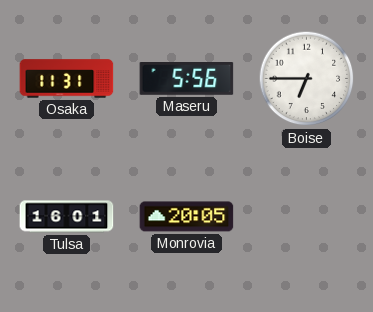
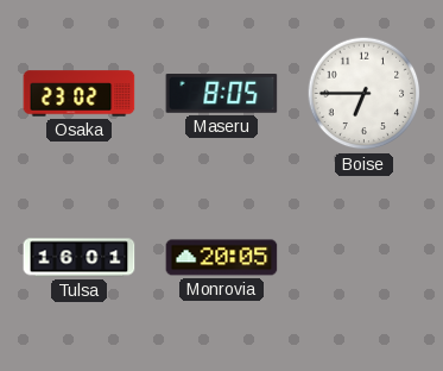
Osaka: 11:31 -> 23:02 (80, 94)
Maseru: 5:56 -> 8:05 (222, 94)
